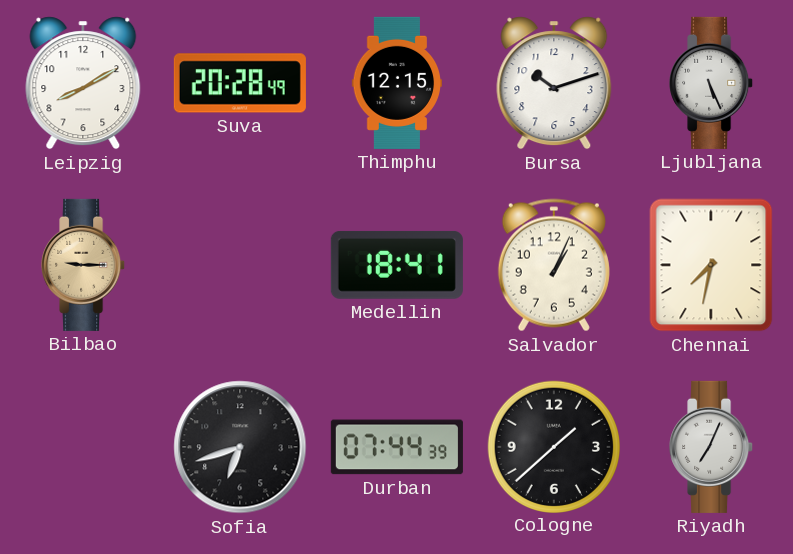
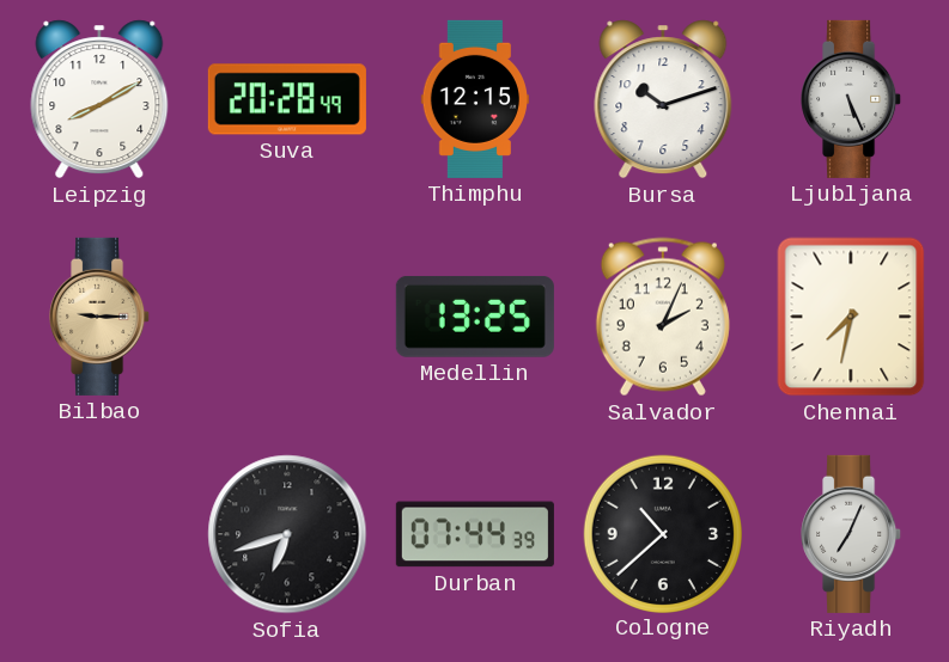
Medellin: 18:41 -> 13:25 (475, 317)
Salvador: 1:04 -> 2:04 (663, 317)
Cologne: 1:38 -> 10:38 (662, 533)
